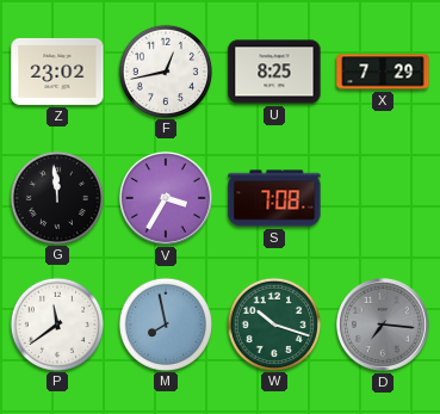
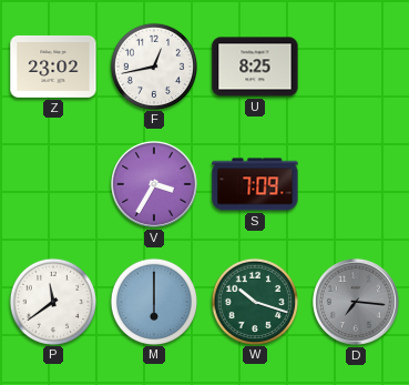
X: 7:29 -> none (383, 72)
G: 11:59 -> none (56, 197)
S: 7:08 -> 7:09 (255, 184)
M: 7:58 -> 6:00 (153, 301)
